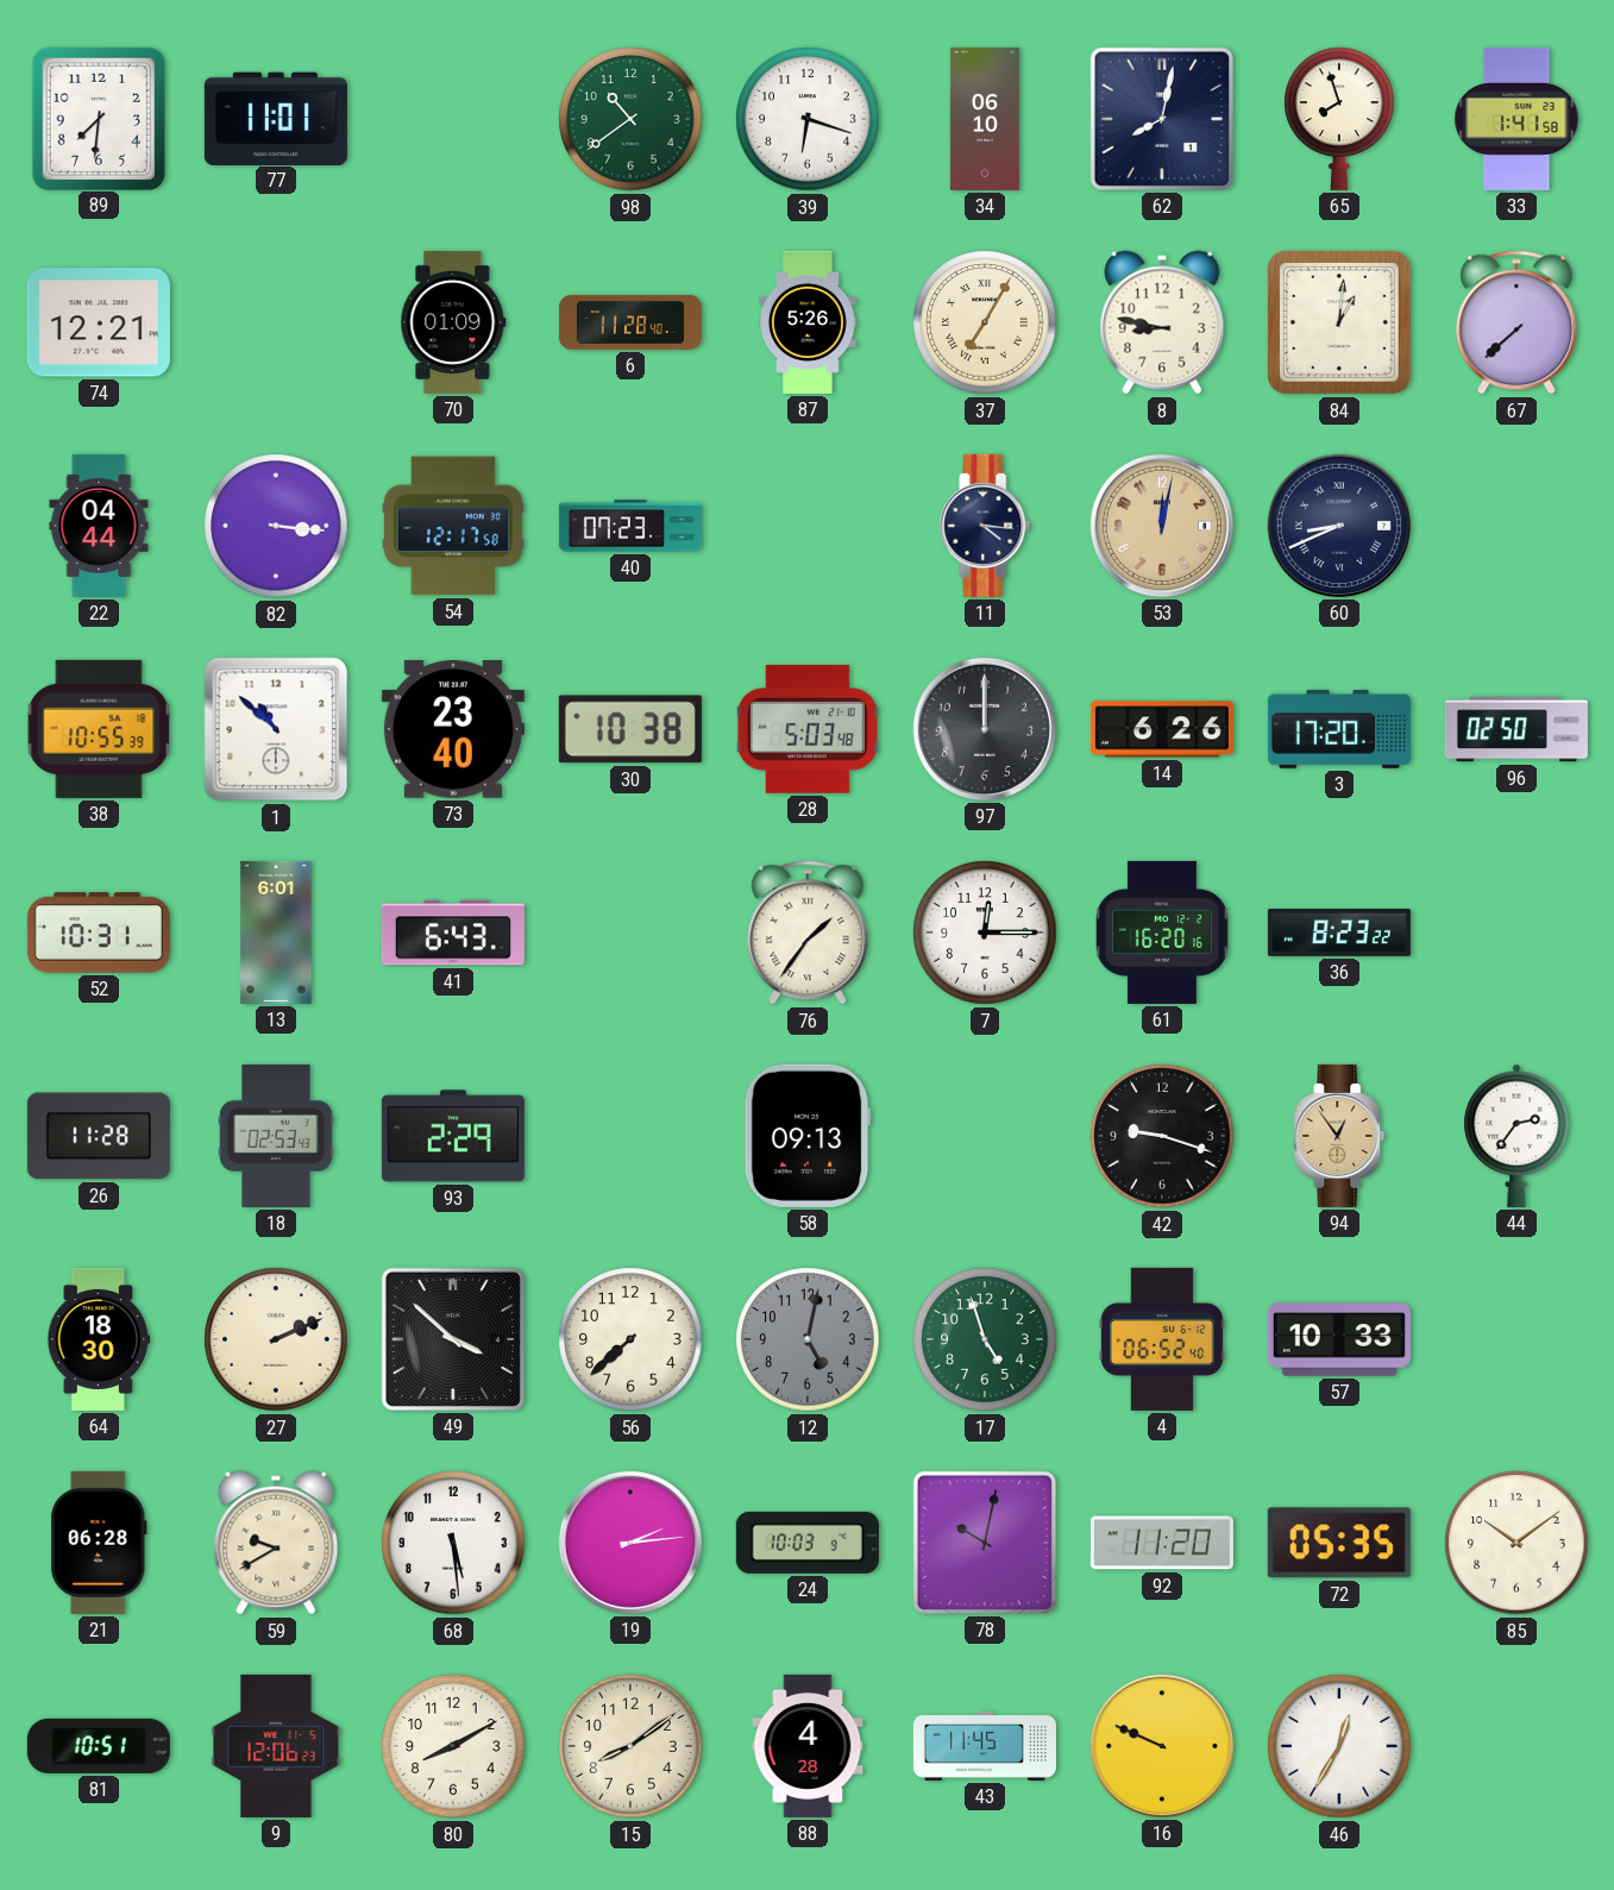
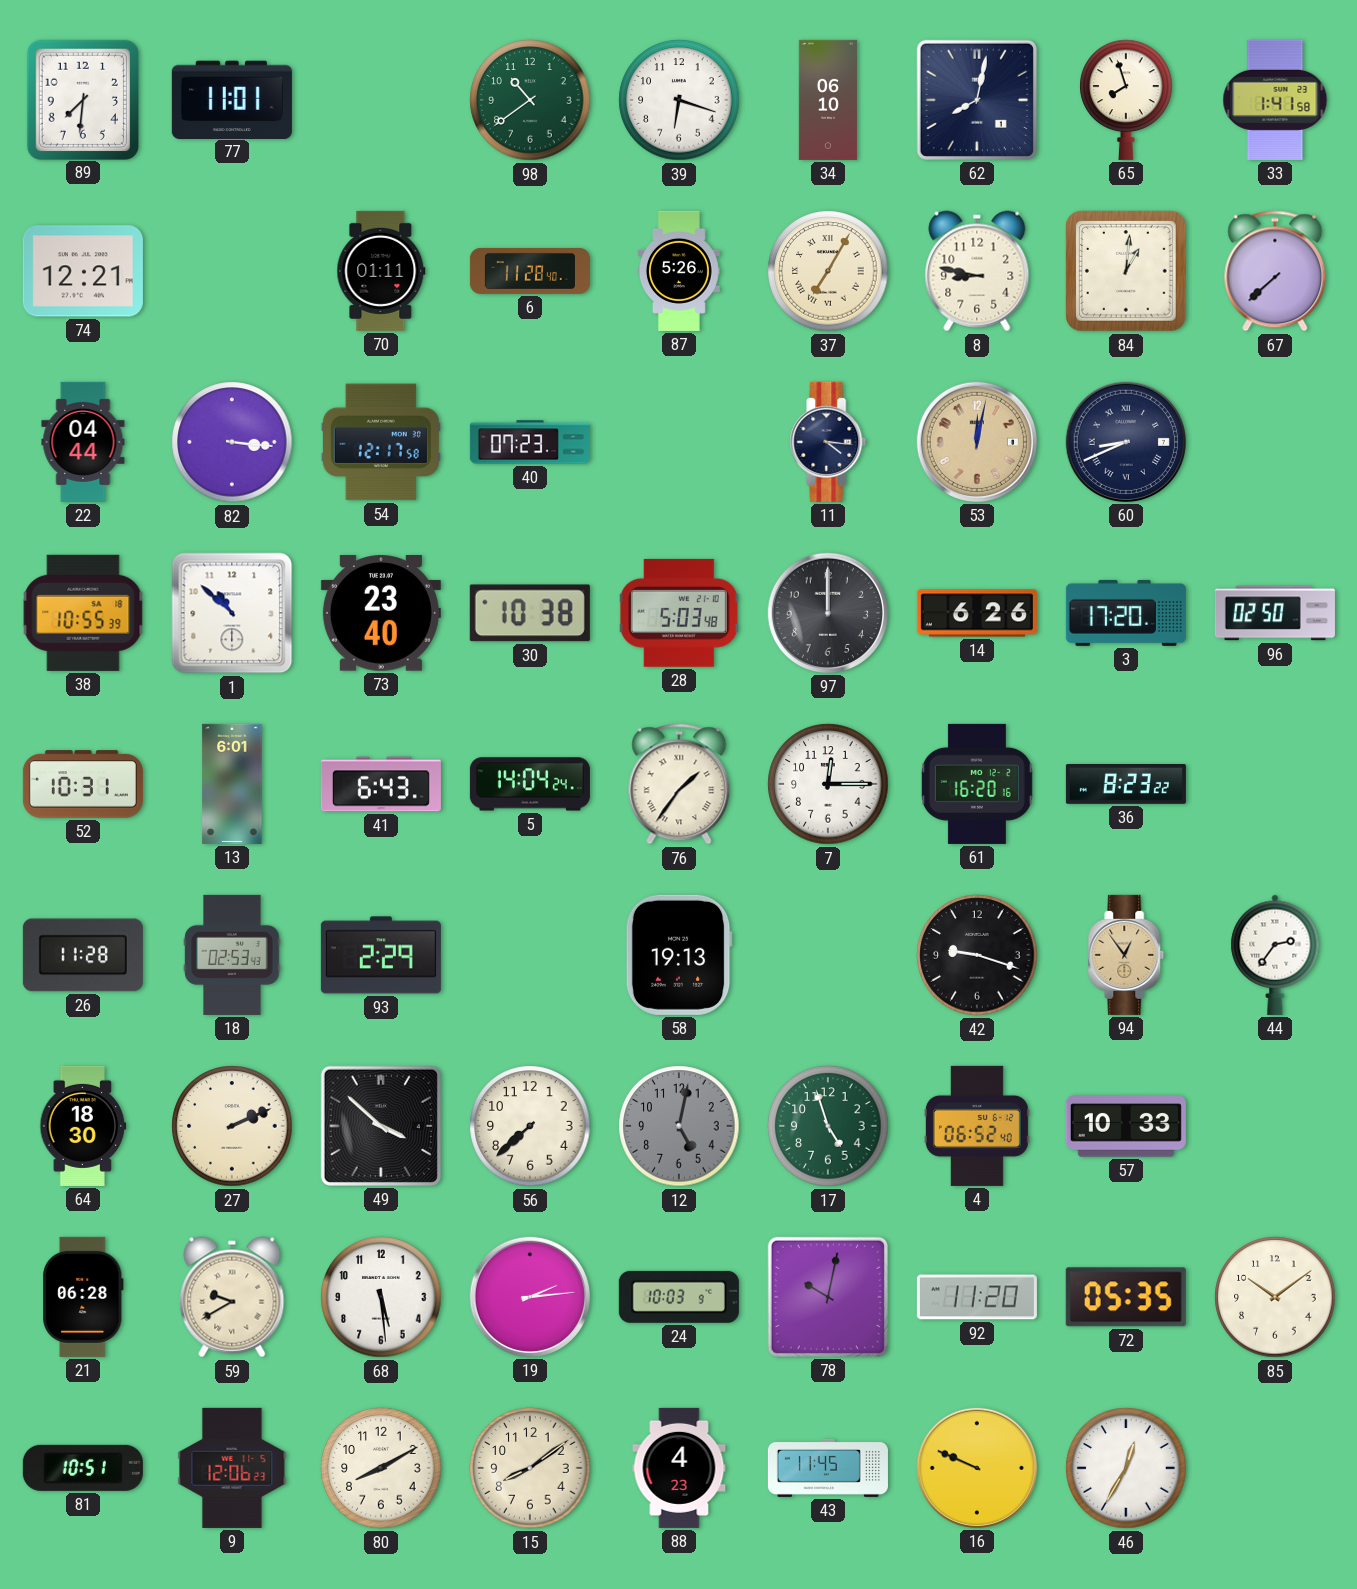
70: 01:09 -> 01:11 (381, 271)
5: none -> 14:04 (530, 784)
58: 09:13 -> 19:13 (679, 955)
88: 4:28 -> 4:23 (679, 1468)
